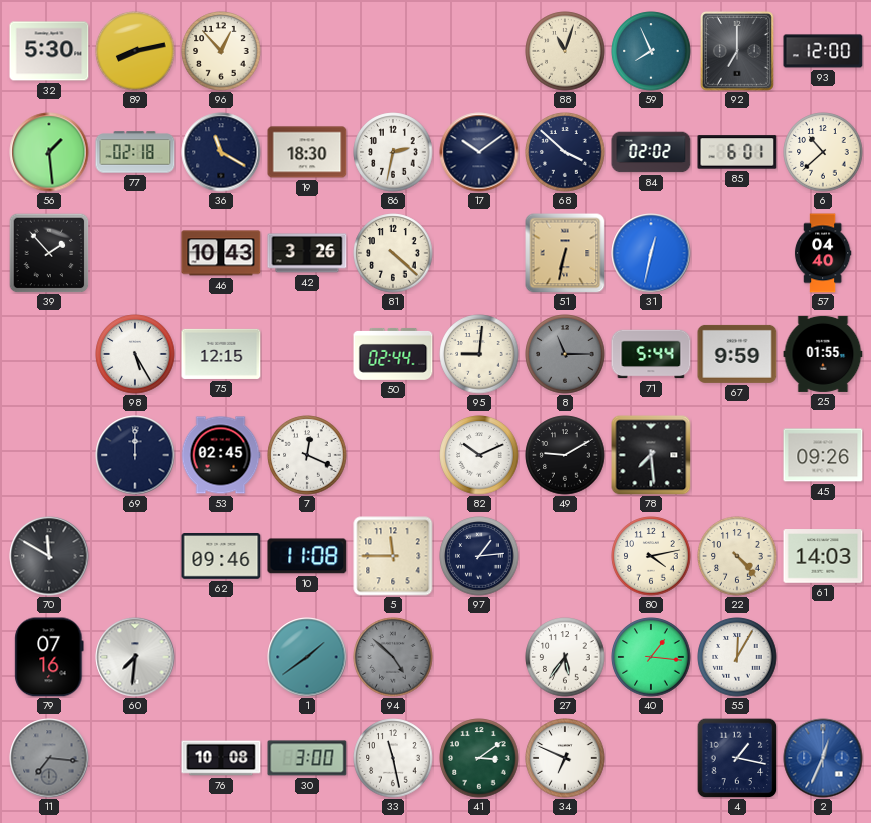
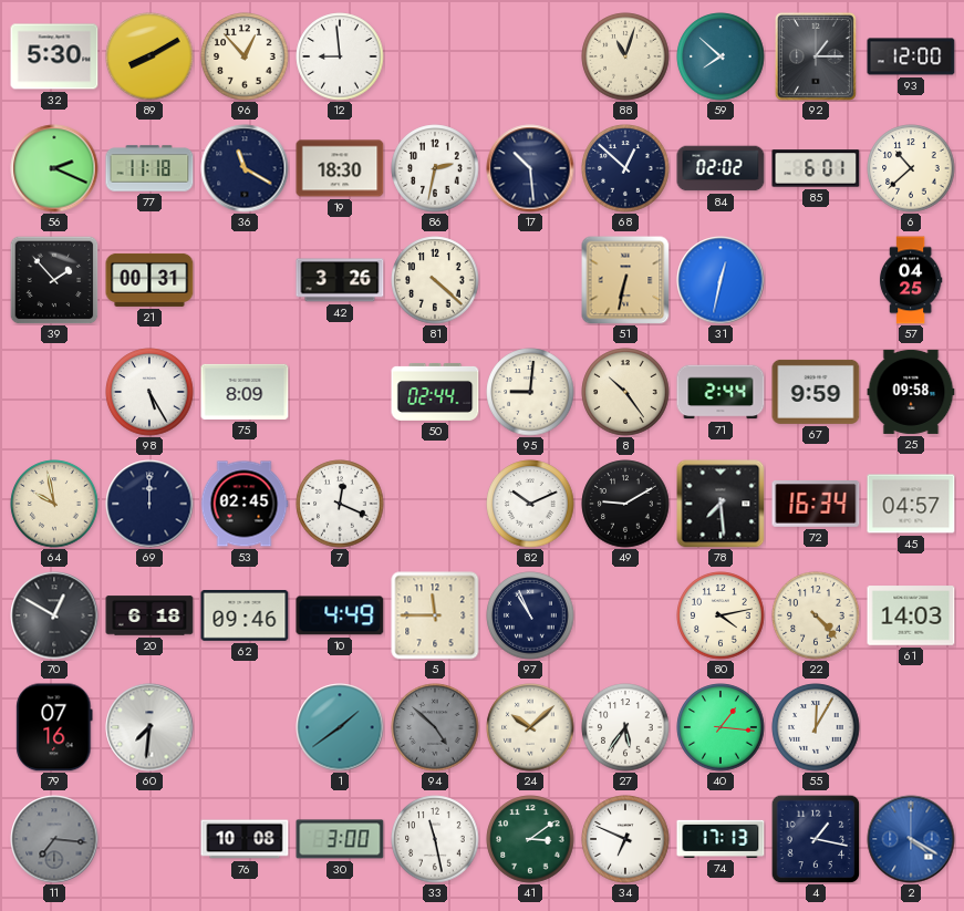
89: 8:13 -> 8:10 (149, 56)
12: none -> 8:59 (340, 56)
59: 7:56 -> 7:52 (721, 56)
92: 7:00 -> 1:15 (816, 56)
56: 1:29 -> 2:19 (54, 168)
77: 02:18 -> 11:18 (149, 168)
17: 10:09 -> 10:29 (530, 168)
68: 3:52 -> 12:52 (625, 168)
21: none -> 00:31 (149, 280)
46: 10:43 -> none (221, 253)
57: 04:40 -> 04:25 (911, 280)
75: 12:15 -> 8:09 (245, 392)
8: 11:15 -> 10:24 (625, 392)
8 dial: grey -> cream (625, 392)
71: 5:44 -> 2:44 (721, 392)
25: 01:55 -> 09:58 (911, 392)
64: none -> 9:58 (54, 504)
72: none -> 16:34 (816, 505)
45: 09:26 -> 04:57 (911, 504)
70: 11:50 -> 12:50 (54, 615)
20: none -> 6:18 (149, 615)
10: 11:08 -> 4:49 (340, 615)
97: 1:14 -> 10:56 (530, 615)
24: none -> 10:08 (530, 727)
74: none -> 17:13 (721, 839)
2: 12:34 -> 4:20 (911, 839)
